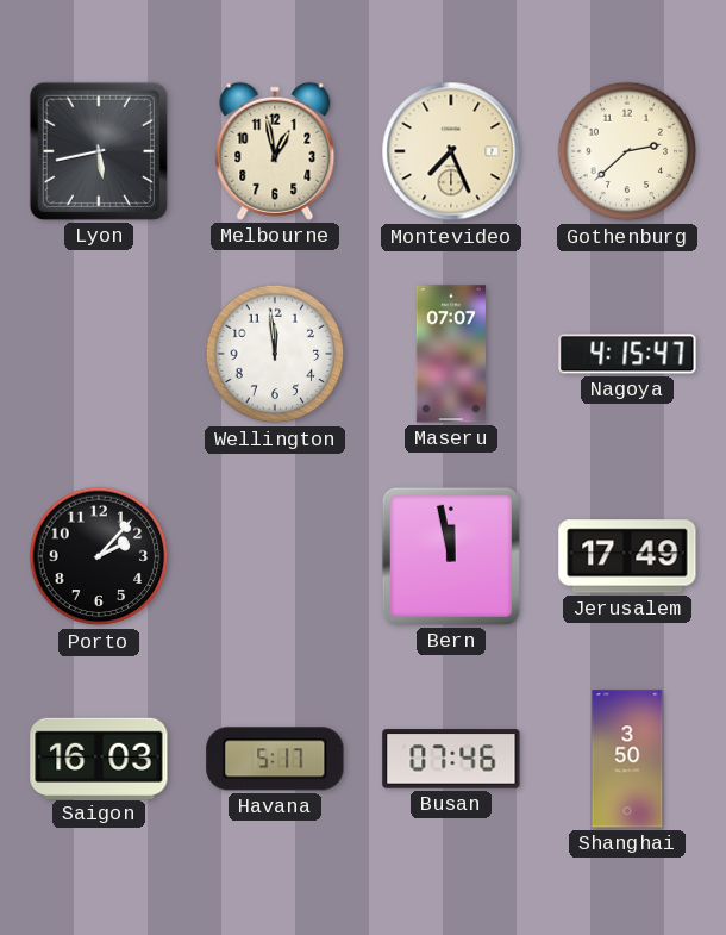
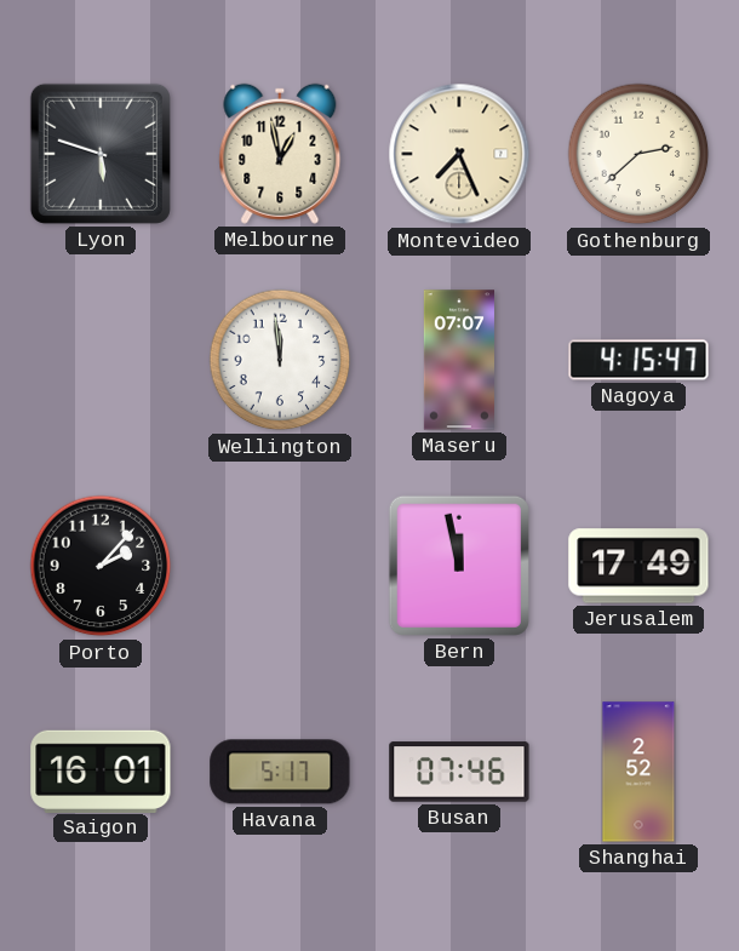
Lyon: 5:43 -> 5:48 (101, 154)
Saigon: 16:03 -> 16:01 (101, 770)
Shanghai: 3:50 -> 2:52 (638, 772)
